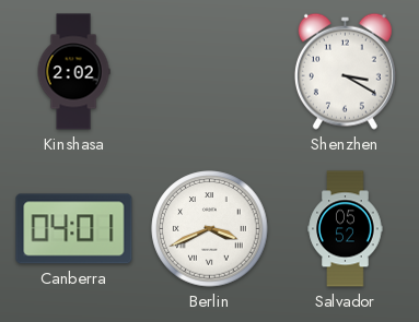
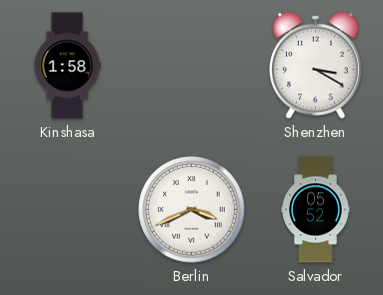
Kinshasa: 2:02 -> 1:58 (67, 66)
Canberra: 04:01 -> none (74, 229)
